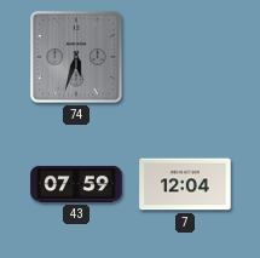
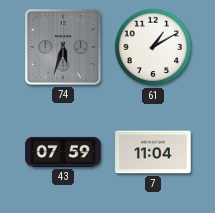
61: none -> 1:10 (153, 47)
7: 12:04 -> 11:04 (153, 152)
